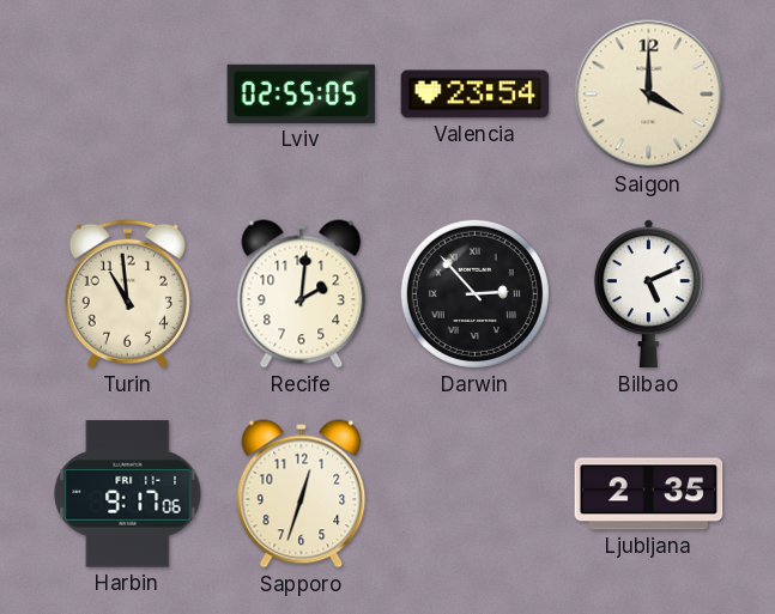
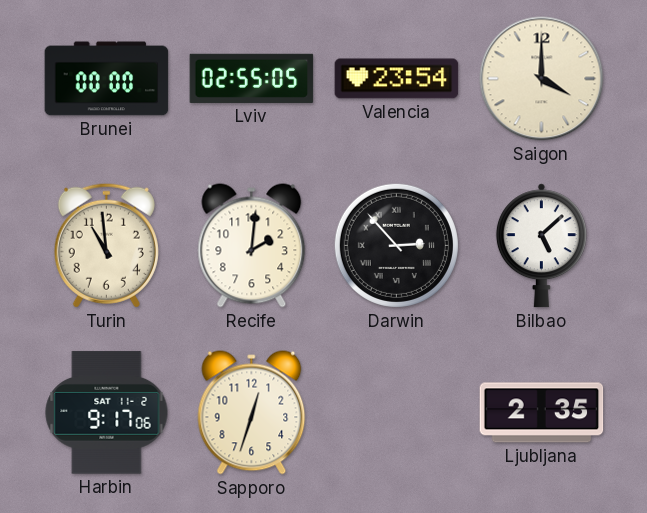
Brunei: none -> 00:00 (107, 79)
Bilbao: 5:11 -> 5:08 (541, 246)
Harbin date: FRI 11-1 -> SAT 11-2 (107, 413)
